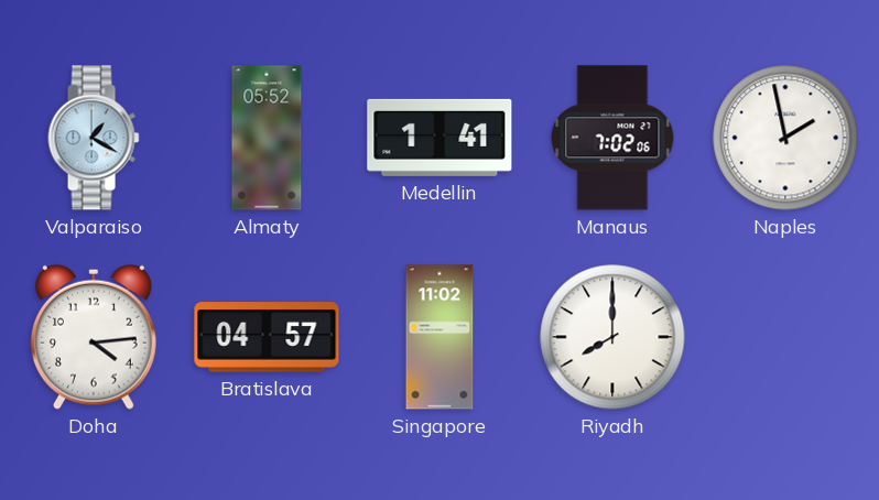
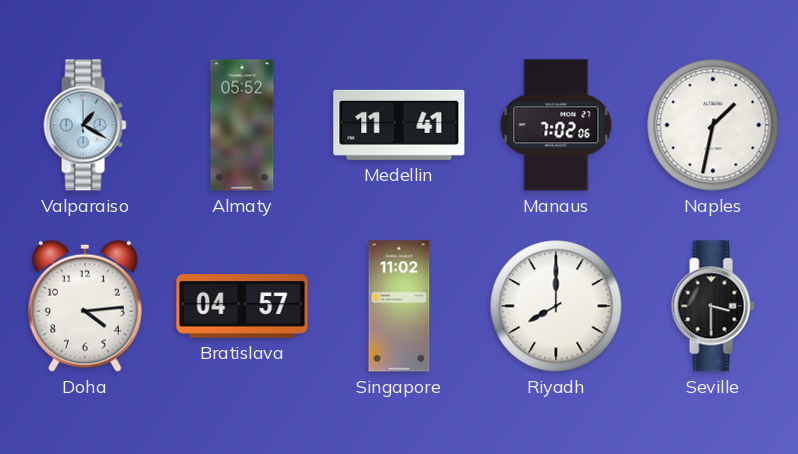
Medellin: 1:41 -> 11:41 (399, 125)
Naples: 1:58 -> 1:32 (713, 125)
Seville: none -> 3:30 (713, 306)
